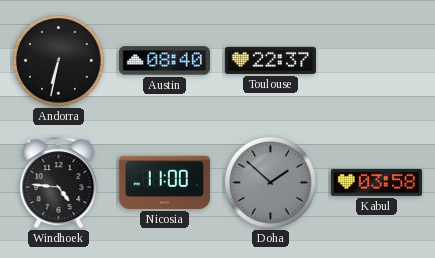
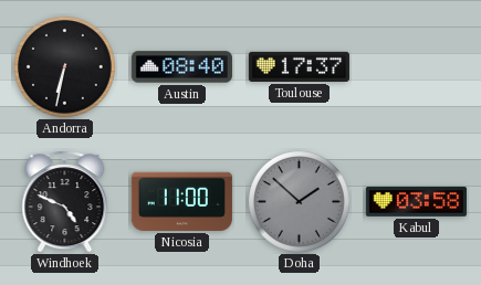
Toulouse: 22:37 -> 17:37 (299, 66)
Windhoek: 4:46 -> 4:49 (65, 202)
